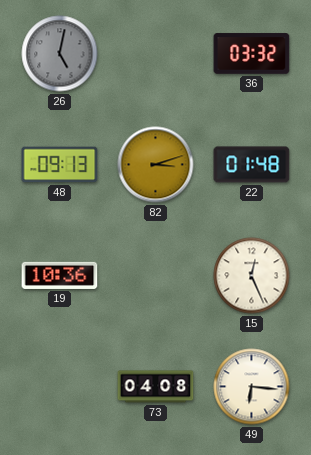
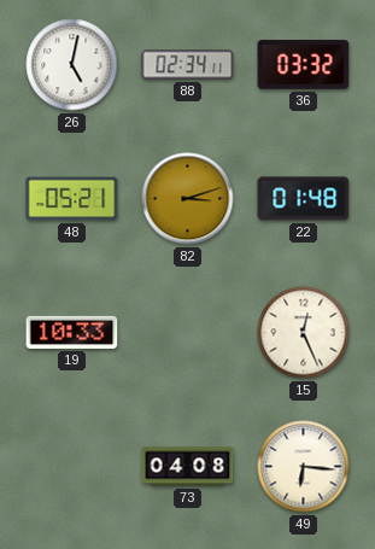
26 dial: grey -> white (72, 65)
88: none -> 02:34 (188, 65)
48: 09:13 -> 05:21 (72, 199)
19: 10:36 -> 10:33 (72, 332)
